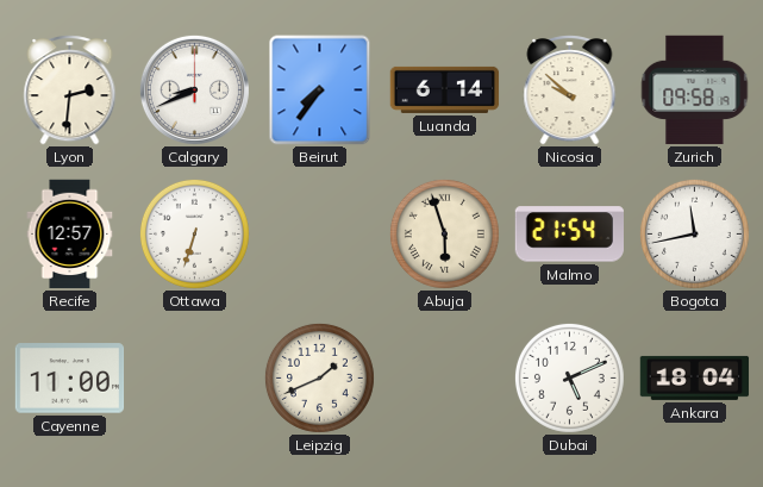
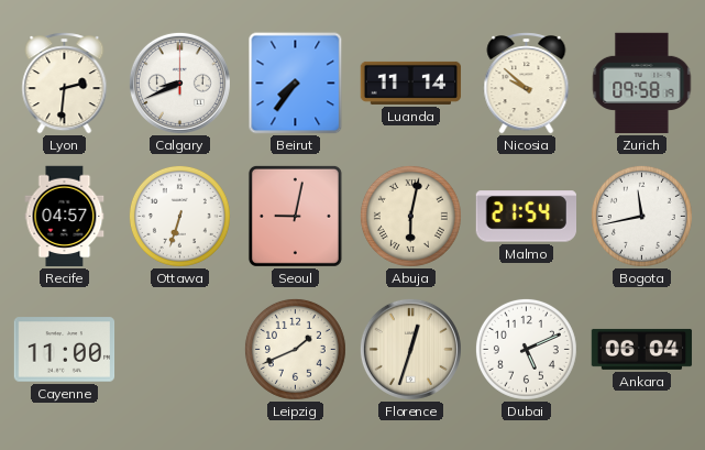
Luanda: 6:14 -> 11:14 (411, 83)
Recife: 12:57 -> 04:57 (65, 217)
Seoul: none -> 9:02 (295, 216)
Abuja: 5:57 -> 6:02 (410, 216)
Florence: none -> 12:33 (410, 349)
Ankara: 18:04 -> 06:04 (642, 349)
